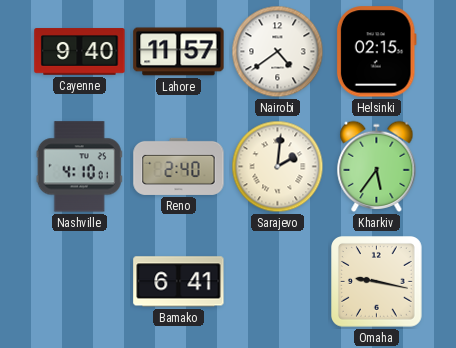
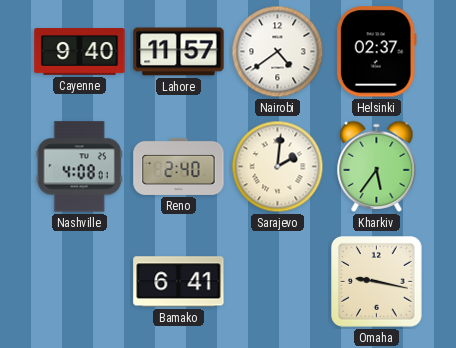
Helsinki: 02:15 -> 02:37 (376, 52)
Nashville: 4:10 -> 4:08 (79, 167)
